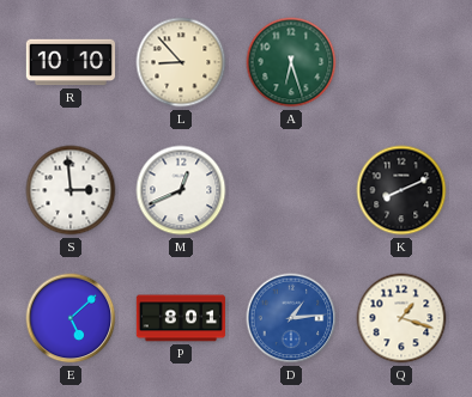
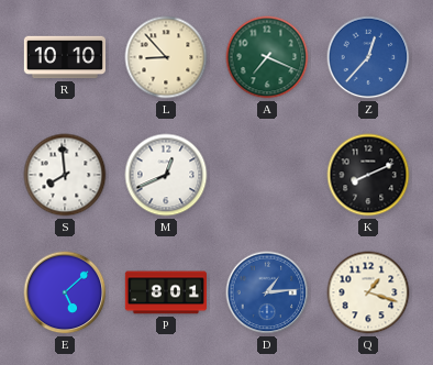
A: 6:27 -> 7:19 (267, 57)
Z: none -> 12:37 (368, 57)
S: 2:59 -> 7:59 (65, 175)
